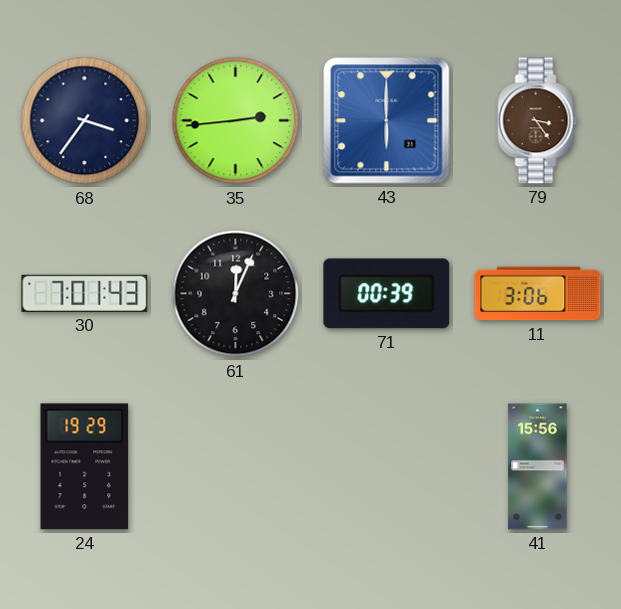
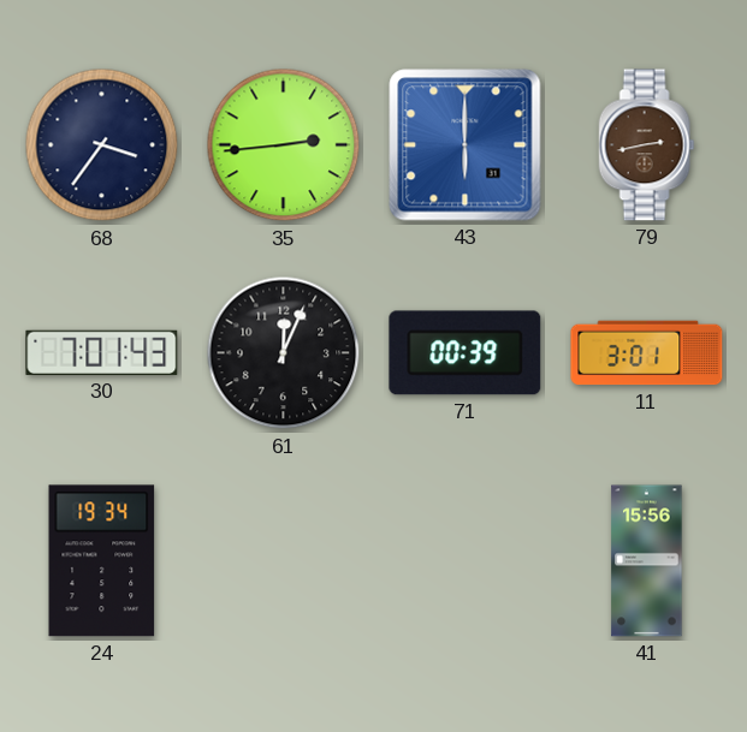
79: 3:24 -> 2:43 (647, 145)
11: 3:06 -> 3:01 (647, 353)
24: 19:29 -> 19:34 (102, 561)
